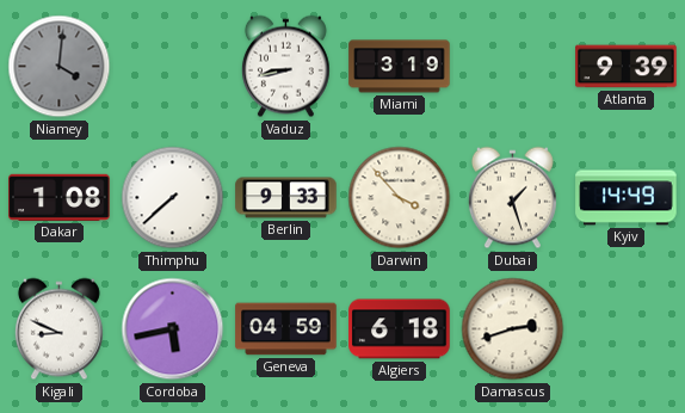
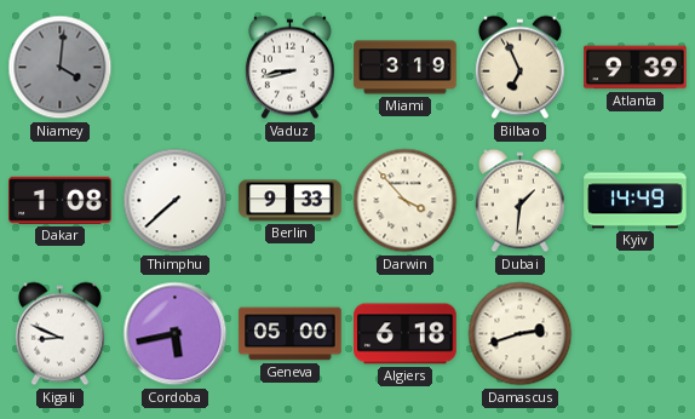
Bilbao: none -> 6:56 (519, 68)
Dubai: 1:27 -> 1:31 (519, 201)
Geneva: 04:59 -> 05:00 (291, 334)
